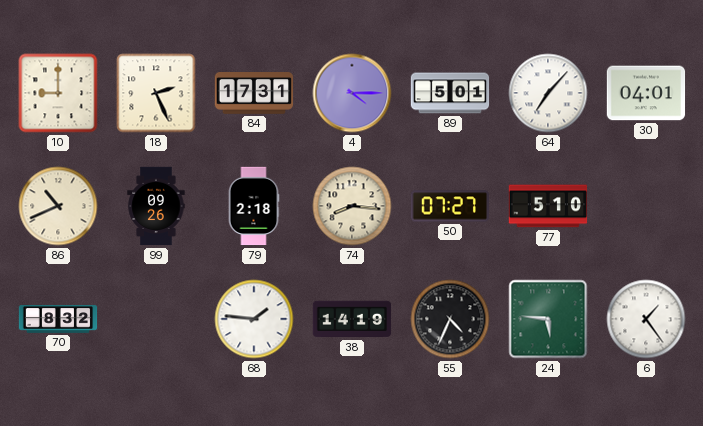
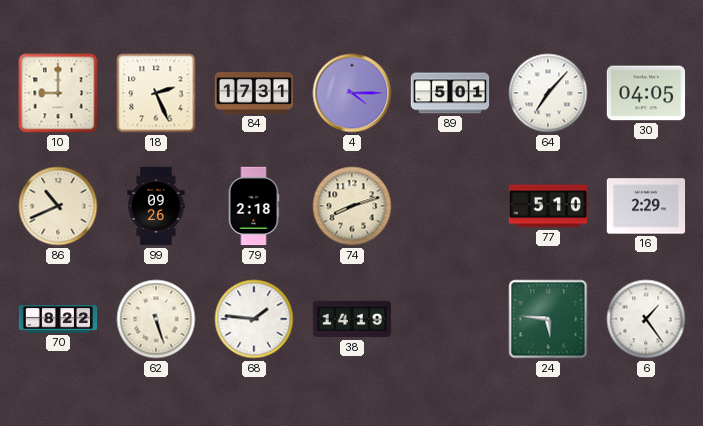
30: 04:01 -> 04:05 (646, 93)
74: 8:16 -> 8:12 (352, 206)
50: 07:27 -> none (449, 206)
16: none -> 2:29 (646, 206)
70: 8:32 -> 8:22 (58, 319)
62: none -> 5:27 (156, 319)
55: 4:34 -> none (450, 319)
